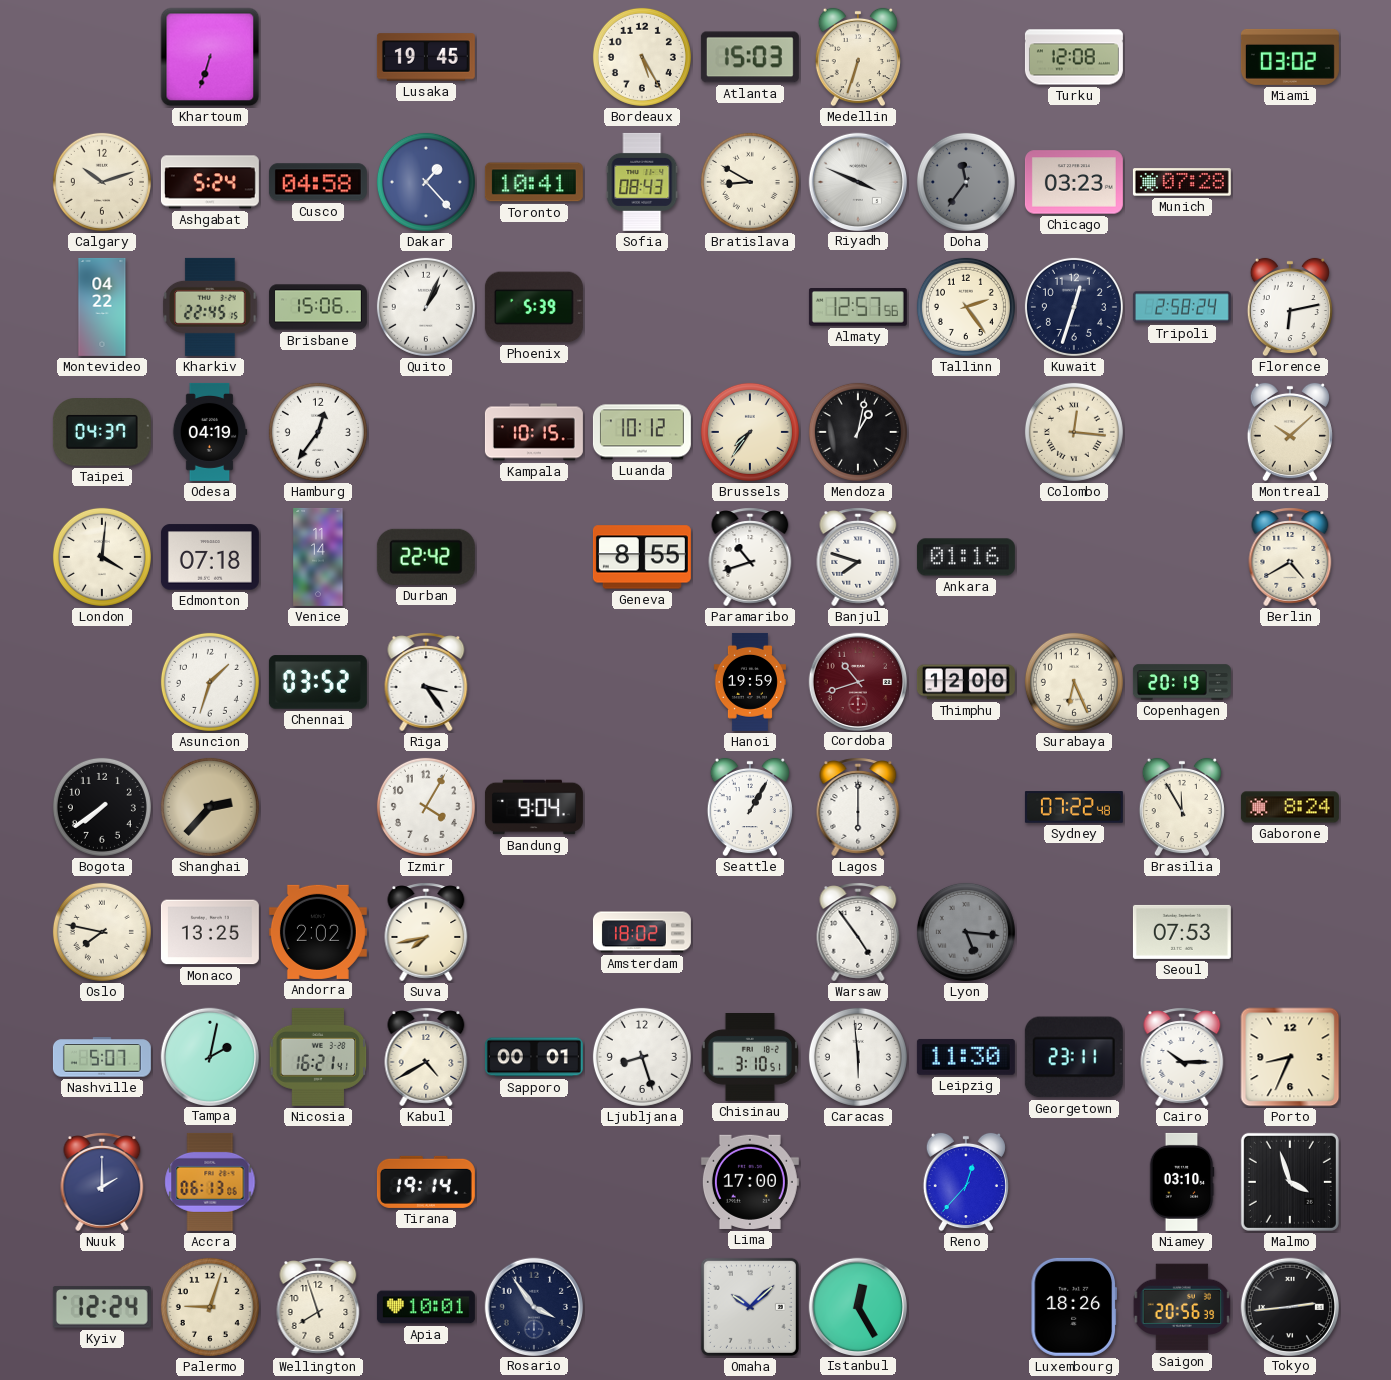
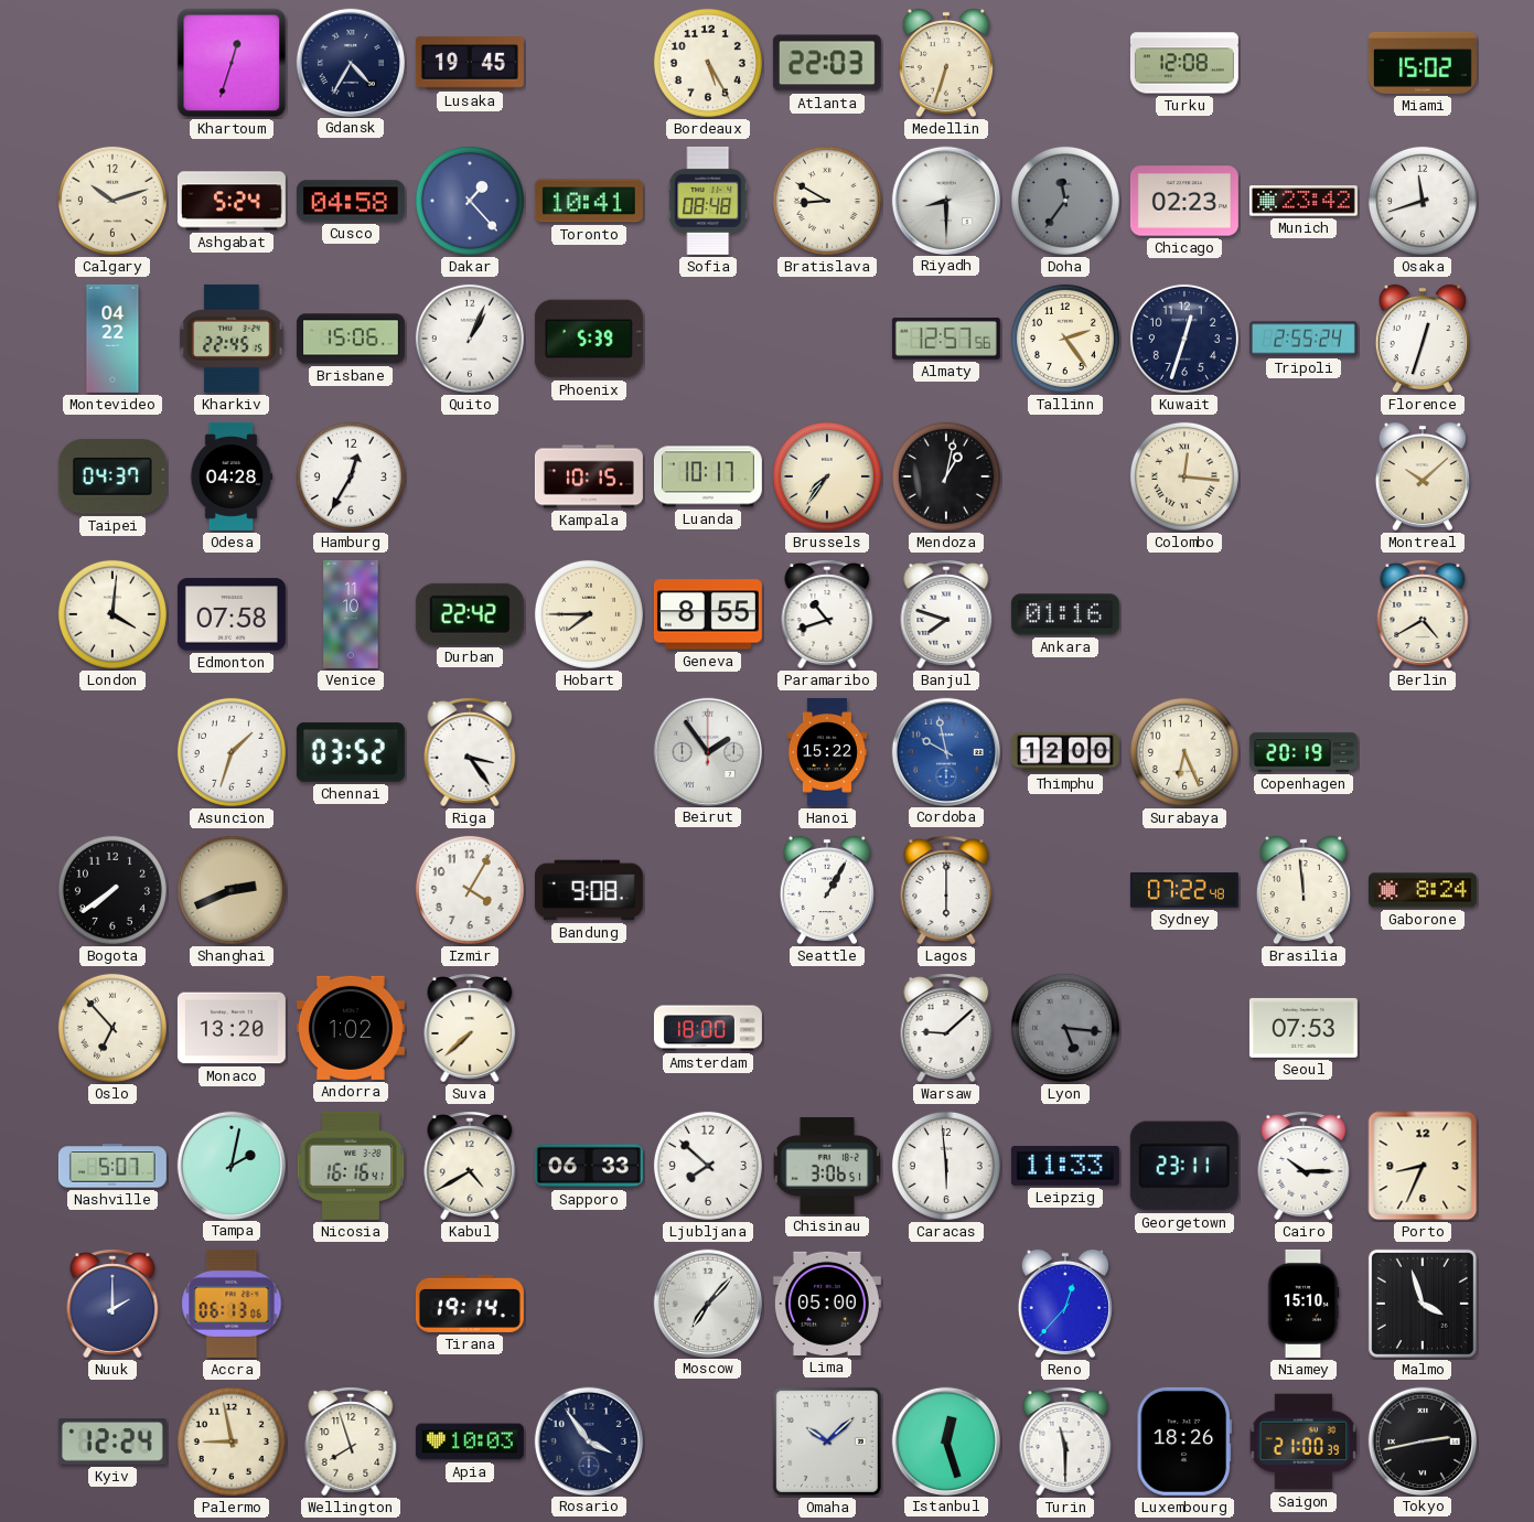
Khartoum: 6:33 -> 12:33 (232, 63)
Gdansk: none -> 4:35 (350, 62)
Atlanta: 15:03 -> 22:03 (827, 63)
Miami: 03:02 -> 15:02 (1423, 63)
Sofia: 08:43 -> 08:48 (708, 201)
Riyadh: 3:49 -> 8:30 (945, 200)
Chicago: 03:23 -> 02:23 (1184, 201)
Munich: 07:28 -> 23:42 (1304, 201)
Osaka: none -> 11:42 (1423, 201)
Tripoli: 2:58 -> 2:55 (1304, 339)
Florence: 6:13 -> 12:33 (1423, 339)
Odesa: 04:19 -> 04:28 (232, 476)
Hamburg: 12:36 -> 12:35 (351, 476)
Luanda: 10:12 -> 10:17 (708, 476)
Edmonton: 07:18 -> 07:58 (232, 614)
Venice: 11:14 -> 11:10 (351, 614)
Hobart: none -> 7:45 (589, 614)
Beirut: none -> 1:54 (707, 751)
Hanoi: 19:59 -> 15:22 (827, 752)
Cordoba: 10:42 -> 9:58 (945, 751)
Cordoba dial: burgundy -> blue (945, 751)
Shanghai: 2:37 -> 2:41 (232, 890)
Bandung: 9:04 -> 9:08 (589, 890)
Brasilia: 11:55 -> 11:59 (1304, 890)
Oslo: 7:47 -> 6:53 (112, 1028)
Monaco: 13:25 -> 13:20 (232, 1028)
Andorra: 2:02 -> 1:02 (351, 1028)
Suva: 7:43 -> 7:38 (470, 1028)
Amsterdam: 18:02 -> 18:00 (708, 1028)
Warsaw: 4:54 -> 9:08 (946, 1028)
Nicosia: 16:21 -> 16:16 (351, 1166)
Sapporo: 00:01 -> 06:33 (589, 1166)
Ljubljana: 8:27 -> 7:52 (708, 1166)
Chisinau: 3:10 -> 3:06 (826, 1167)
Leipzig: 11:30 -> 11:33 (1065, 1166)
Moscow: none -> 7:07 (707, 1303)
Lima: 17:00 -> 05:00 (827, 1304)
Niamey: 03:10 -> 15:10 (1304, 1304)
Palermo: 9:03 -> 8:58 (232, 1441)
Apia: 10:01 -> 10:03 (470, 1441)
Istanbul: 12:25 -> 12:27 (945, 1440)
Turin: none -> 11:30 (1065, 1441)
Saigon: 20:56 -> 21:00 (1304, 1441)
Tokyo: 2:44 -> 2:43 (1422, 1440)
